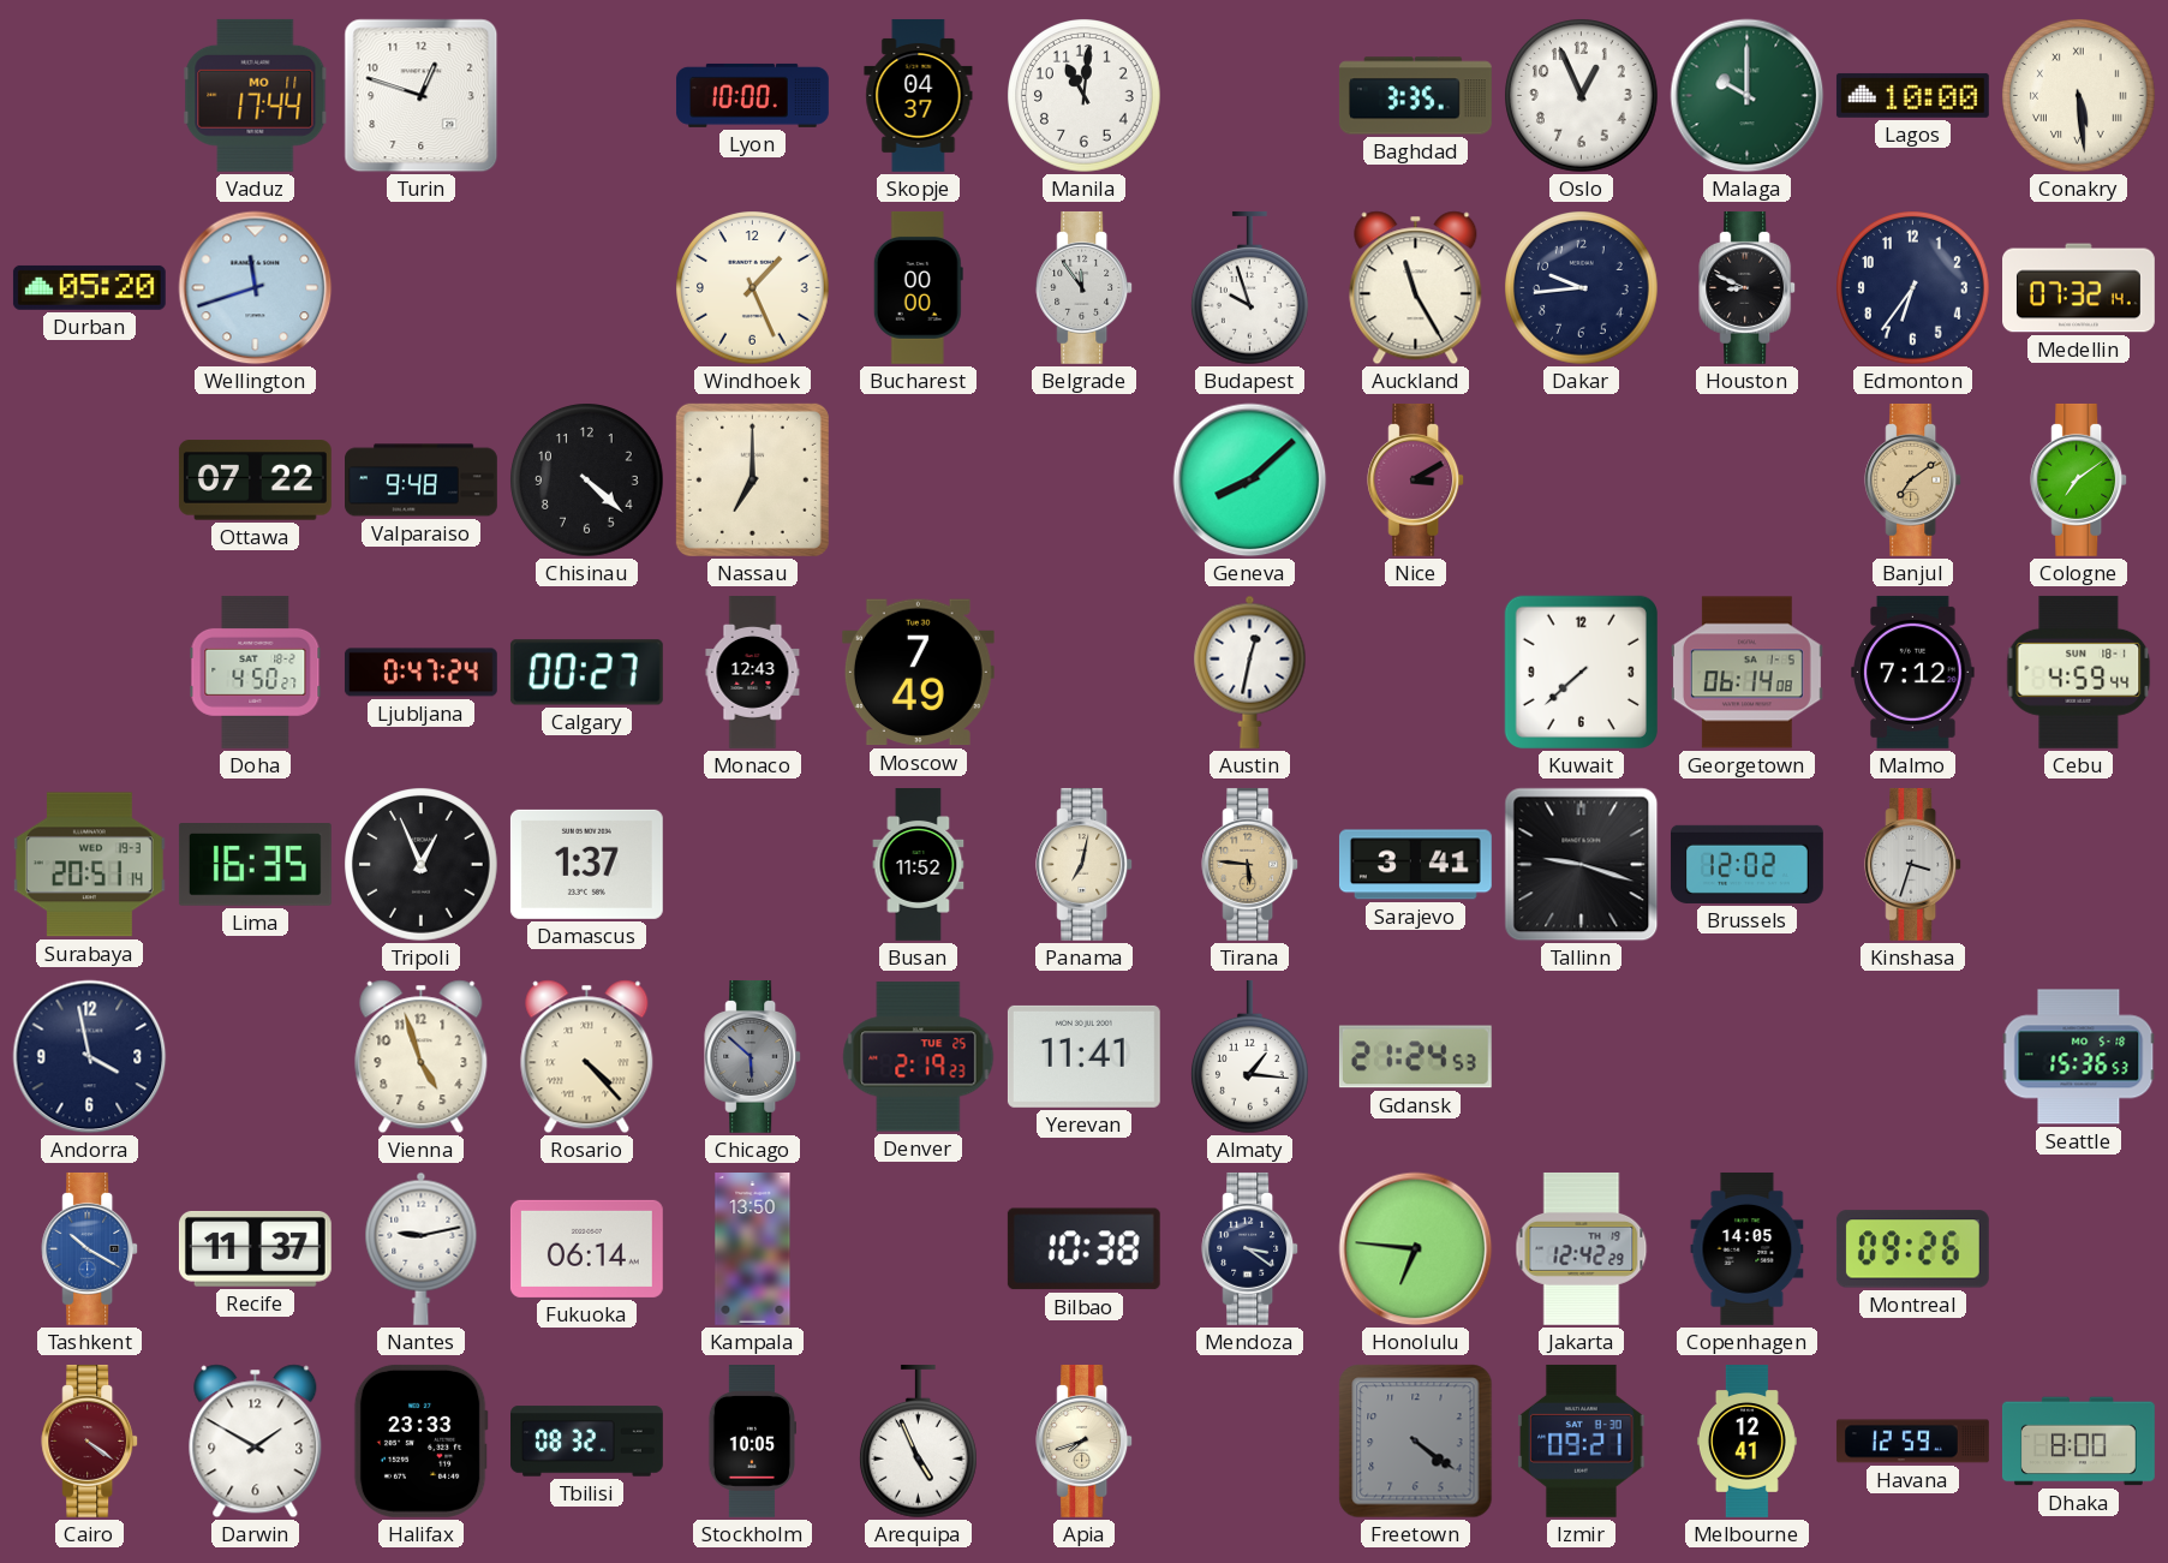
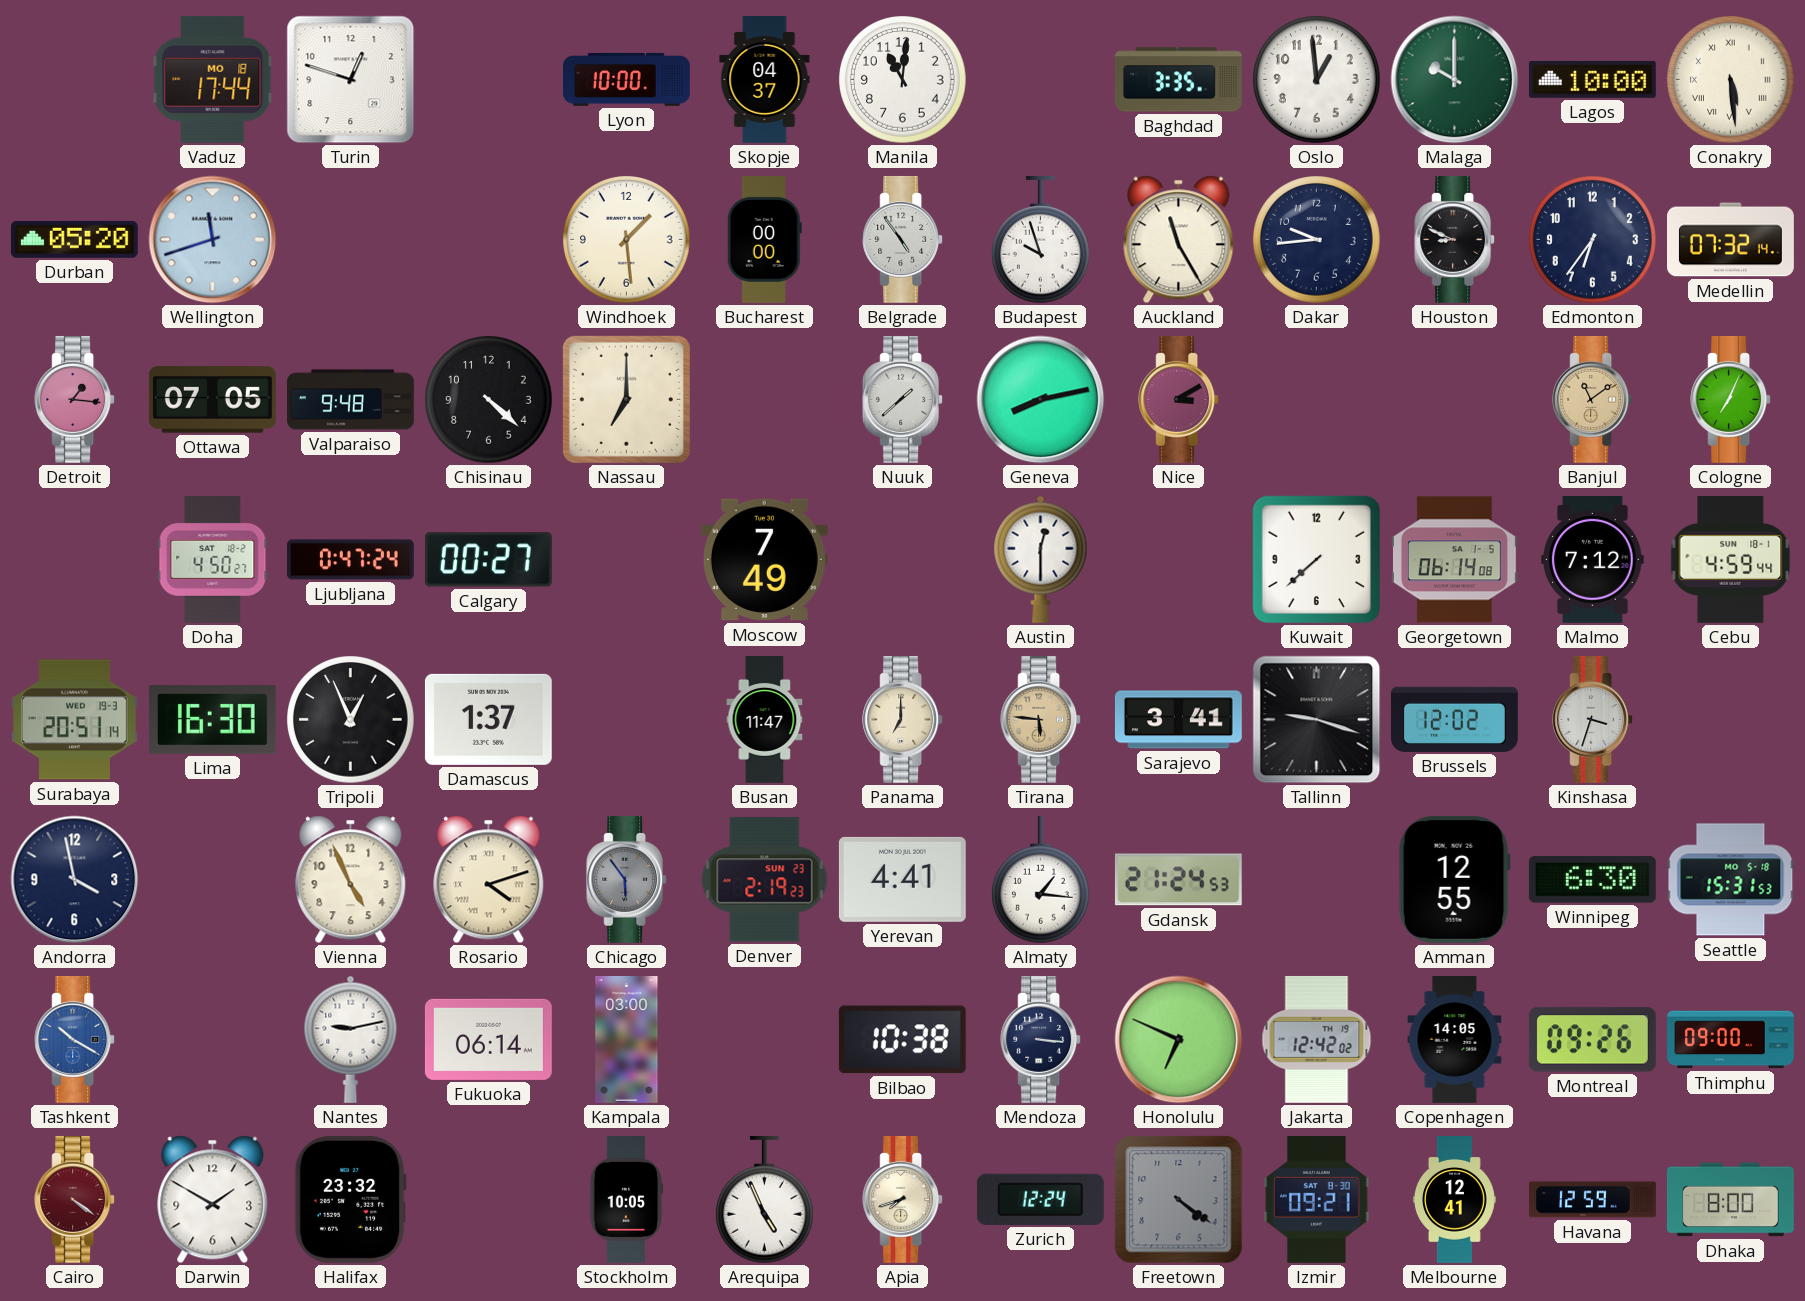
Vaduz date: MO 11 -> MO 18 (213, 79)
Oslo: 12:56 -> 12:59 (1317, 80)
Windhoek: 1:26 -> 1:29 (627, 240)
Belgrade: 11:54 -> 4:54 (903, 239)
Detroit: none -> 1:16 (75, 399)
Ottawa: 07:22 -> 07:05 (212, 400)
Nuuk: none -> 1:38 (903, 399)
Geneva: 8:08 -> 8:13 (1041, 400)
Banjul: 7:09 -> 11:09 (1593, 399)
Cologne: 7:09 -> 7:04 (1731, 399)
Monaco: 12:43 -> none (753, 673)
Austin: 12:32 -> 12:30 (1041, 559)
Lima: 16:35 -> 16:30 (212, 720)
Busan: 11:52 -> 11:47 (765, 720)
Panama: 7:02 -> 7:00 (903, 719)
Vienna: 4:57 -> 4:56 (351, 880)
Rosario: 4:23 -> 4:12 (489, 880)
Chicago: 5:52 -> 5:54 (627, 879)
Denver date: TUE 25 -> SUN 23 (765, 880)
Yerevan: 11:41 -> 4:41 (902, 879)
Amman: none -> 12:55 (1454, 879)
Winnipeg: none -> 6:30 (1592, 880)
Seattle: 15:36 -> 15:31 (1731, 880)
Recife: 11:37 -> none (255, 1248)
Kampala: 13:50 -> 03:00 (627, 1040)
Mendoza: 3:21 -> 3:16 (1041, 1039)
Honolulu: 6:46 -> 6:49 (1179, 1040)
Jakarta: 12:42:29 -> 12:42:02 (1317, 1039)
Thimphu: none -> 09:00 (1731, 1040)
Halifax: 23:33 -> 23:32 (350, 1199)
Tbilisi: 08:32 -> none (587, 1442)
Zurich: none -> 12:24 (1040, 1199)
